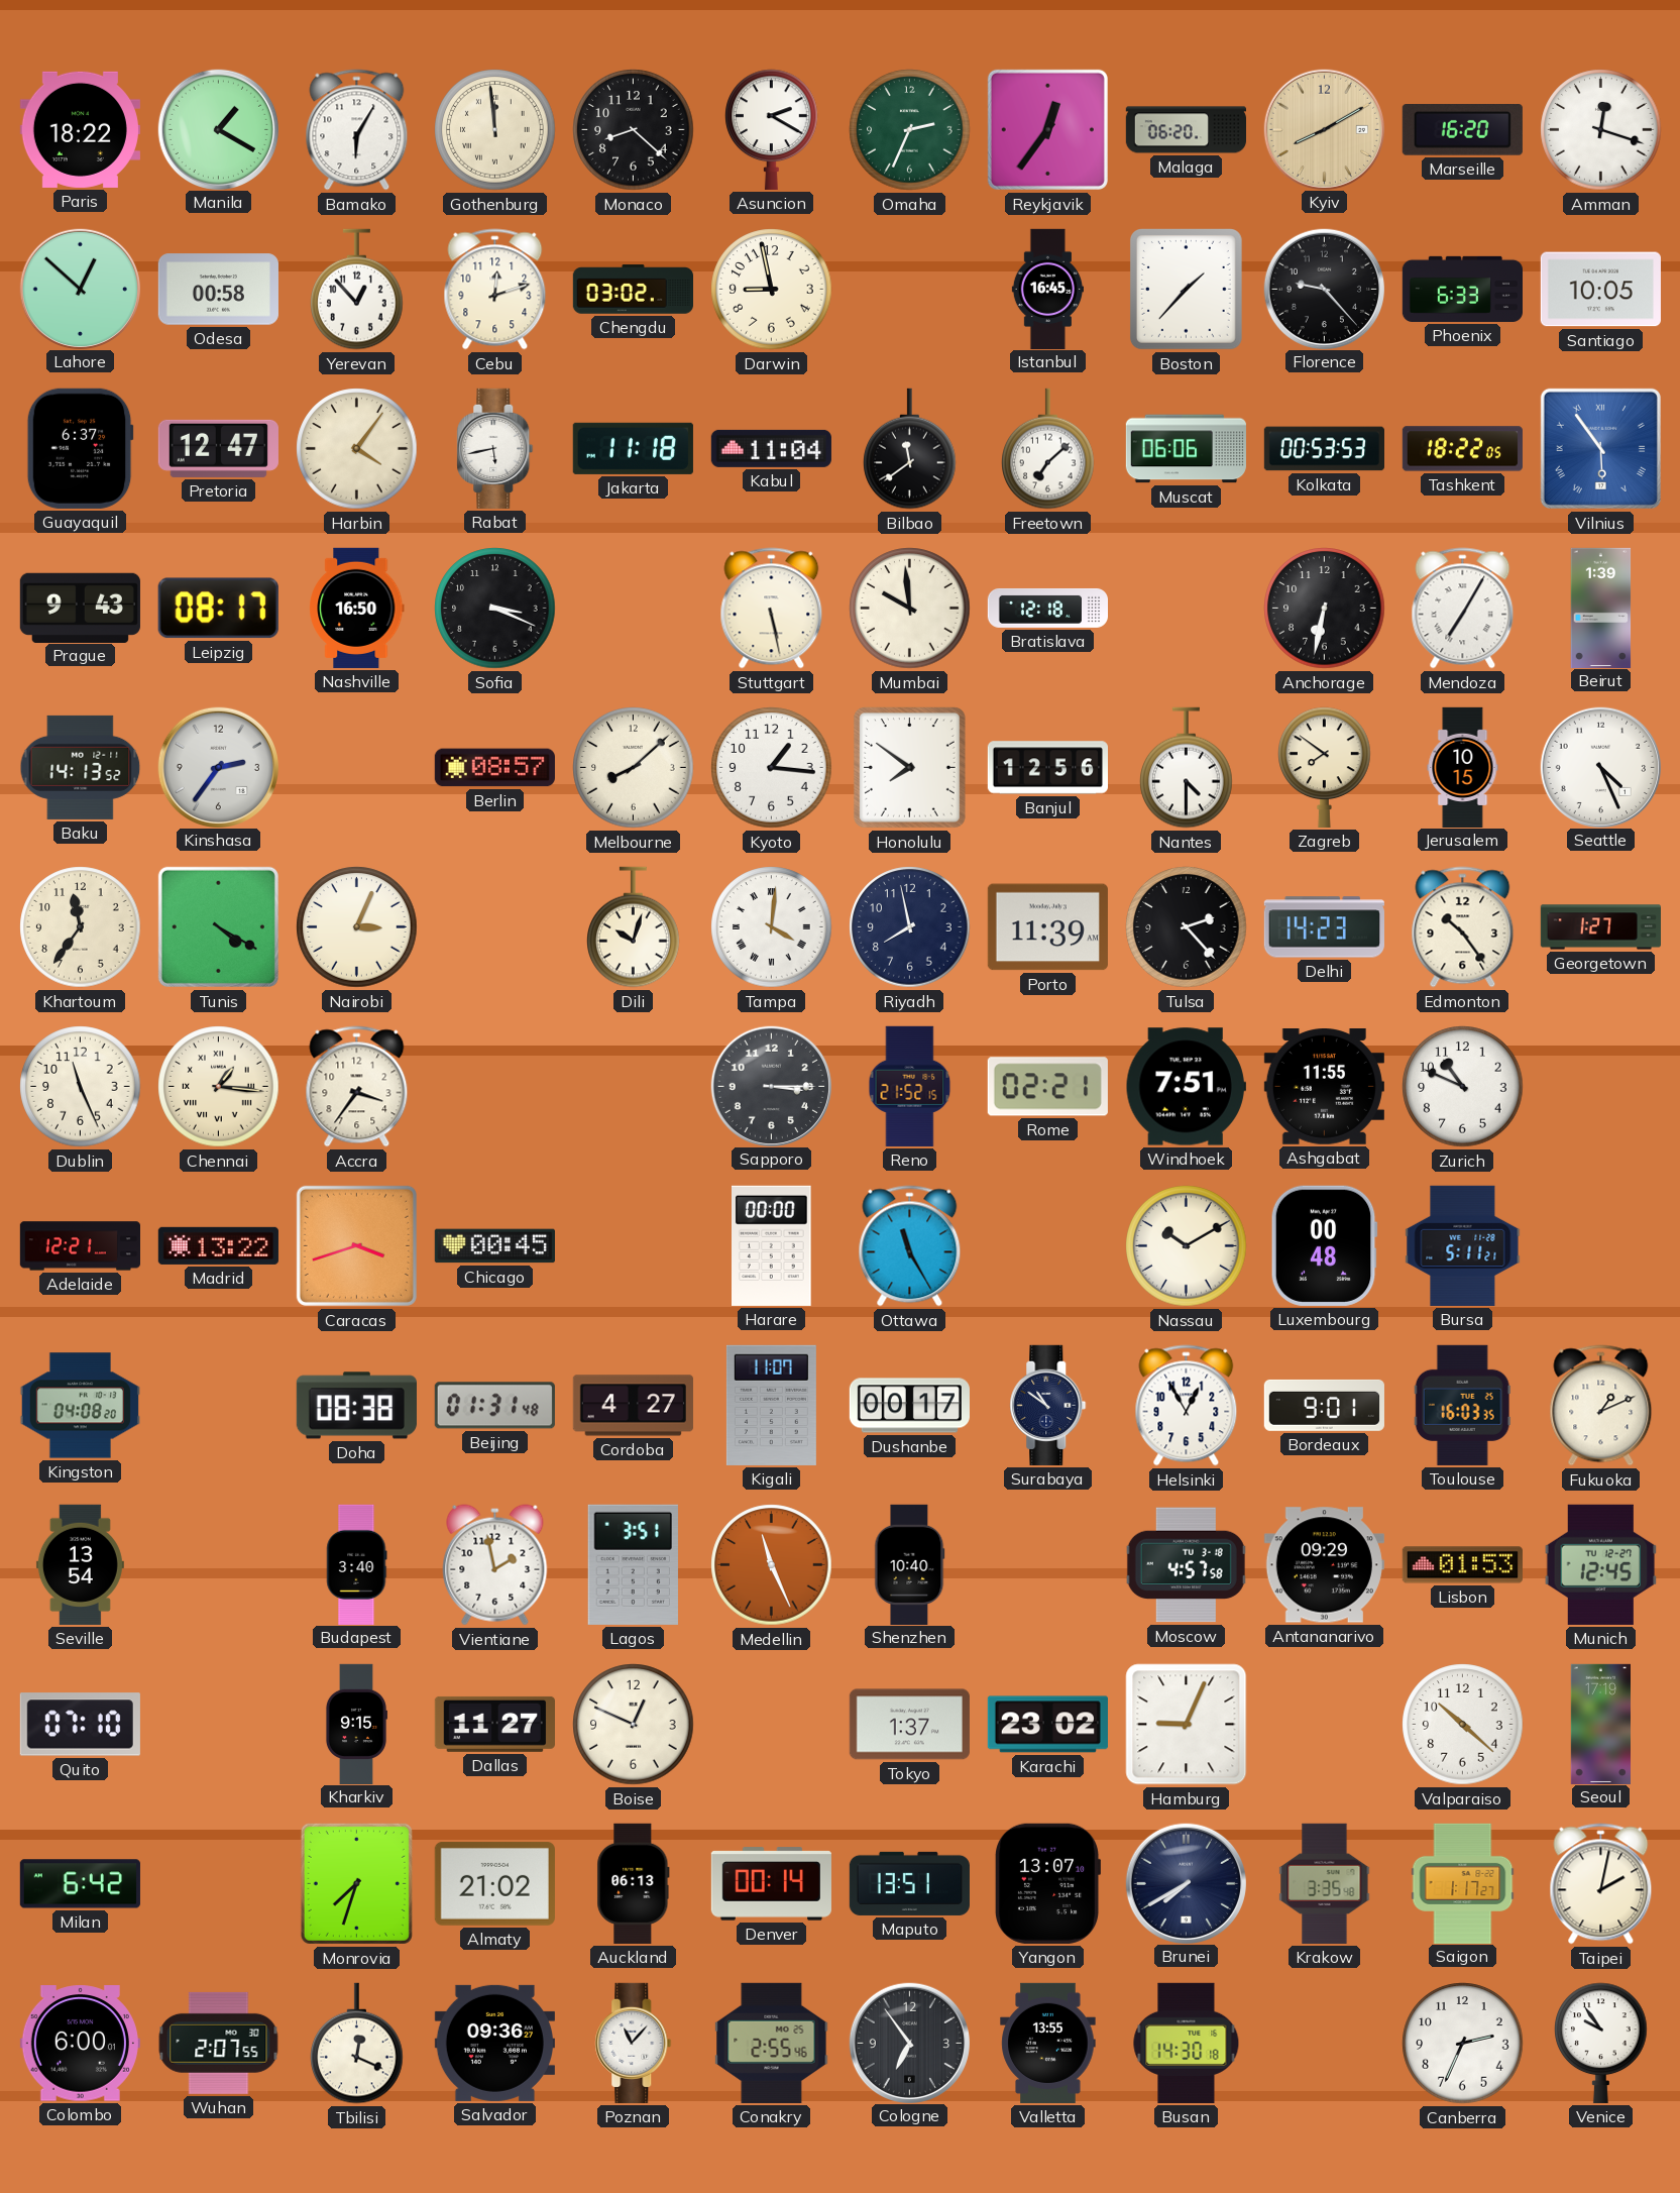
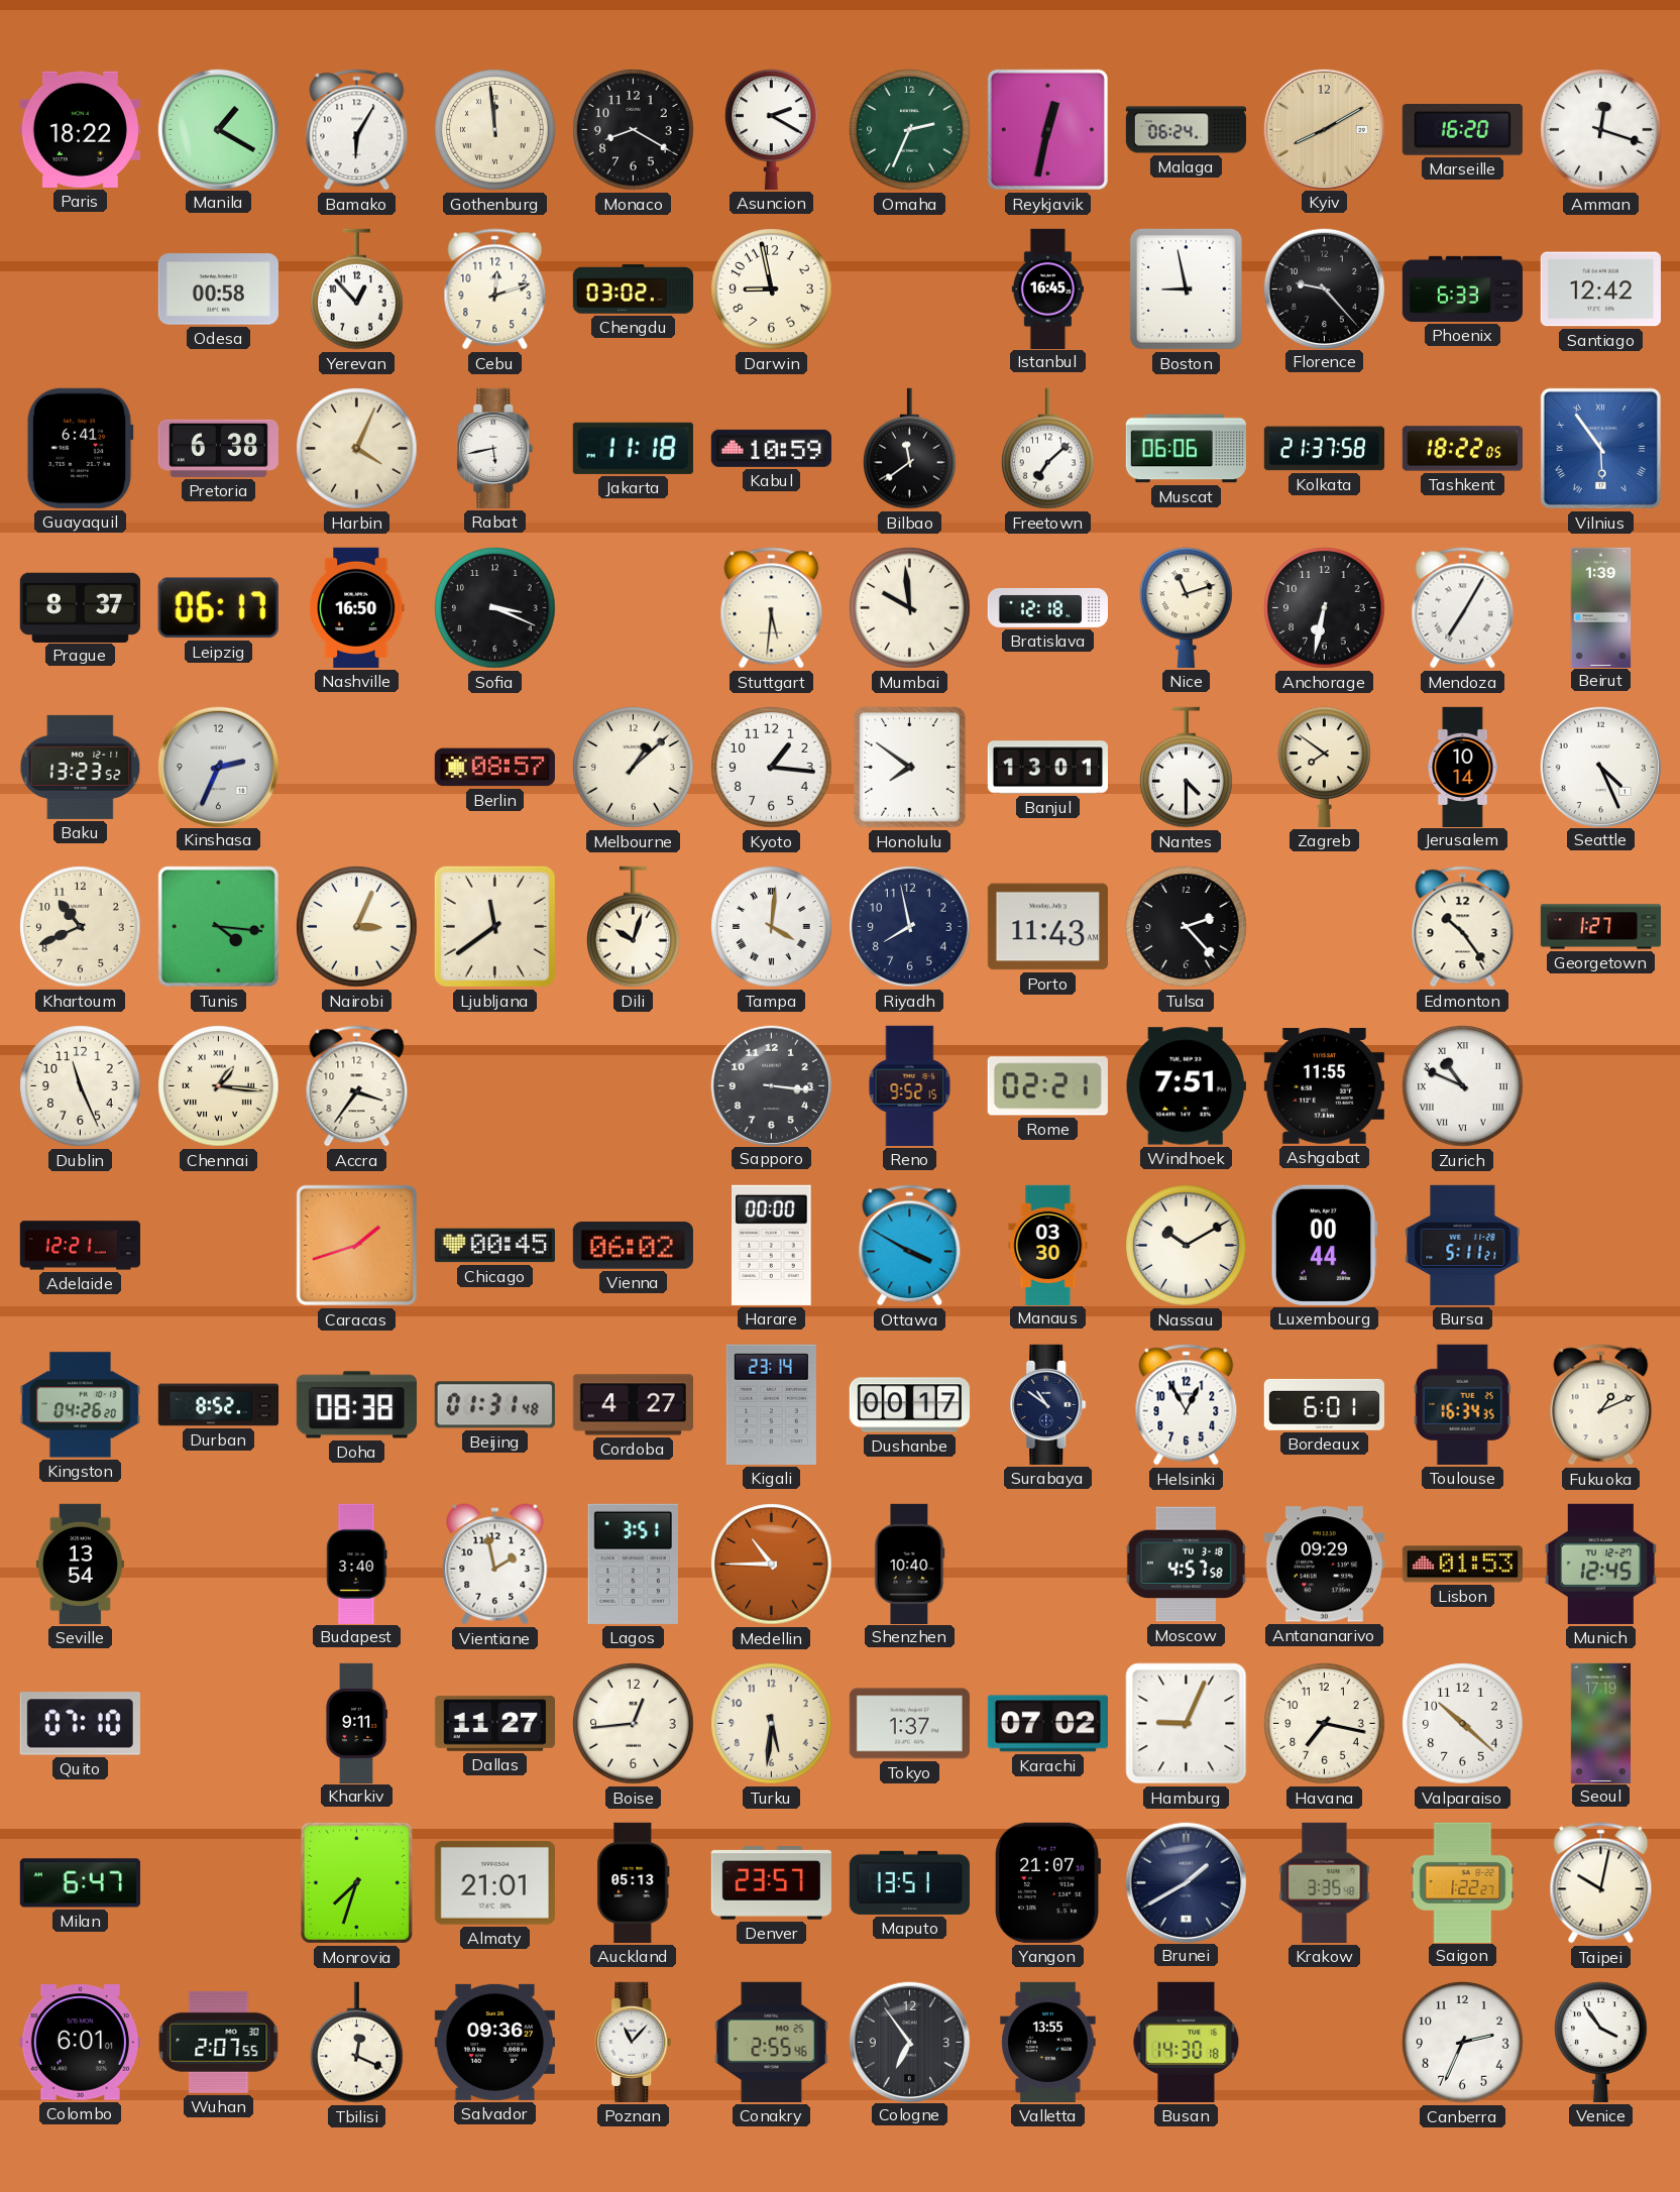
Monaco: 8:22 -> 8:20 (634, 130)
Reykjavik: 12:36 -> 12:32 (1047, 129)
Malaga: 06:20 -> 06:24 (1186, 130)
Lahore: 12:52 -> none (80, 289)
Boston: 1:37 -> 8:58 (1186, 290)
Santiago: 10:05 -> 12:42 (1600, 290)
Guayaquil: 6:37 -> 6:41 (80, 448)
Pretoria: 12:47 -> 6:38 (218, 448)
Harbin: 4:06 -> 4:04 (357, 449)
Kabul: 11:04 -> 10:59 (771, 448)
Kolkata: 00:53 -> 21:37 (1324, 449)
Prague: 9:43 -> 8:37 (80, 607)
Leipzig: 08:17 -> 06:17 (218, 608)
Stuttgart: 5:28 -> 5:31 (772, 608)
Nice: none -> 11:12 (1187, 607)
Baku: 14:13 -> 13:23 (81, 767)
Kinshasa: 2:36 -> 2:34 (218, 767)
Melbourne: 8:08 -> 1:08 (634, 768)
Banjul: 12:56 -> 13:01 (1047, 768)
Jerusalem: 10:15 -> 10:14 (1463, 767)
Khartoum: 11:36 -> 10:41 (81, 927)
Tunis: 4:20 -> 4:16 (218, 926)
Ljubljana: none -> 11:39 (494, 926)
Porto: 11:39 -> 11:43 (1047, 927)
Delhi: 14:23 -> none (1324, 927)
Sapporo: 3:15 -> 3:16 (771, 1085)
Reno: 21:52 -> 9:52 (910, 1085)
Zurich numerals: Arabic -> Roman (1463, 1086)
Madrid: 13:22 -> none (218, 1245)
Caracas: 3:42 -> 1:42 (356, 1245)
Vienna: none -> 06:02 (633, 1246)
Ottawa: 11:25 -> 3:50 (910, 1246)
Manaus: none -> 03:30 (1048, 1245)
Luxembourg: 00:48 -> 00:44 (1324, 1245)
Kingston: 04:08 -> 04:26 (80, 1405)
Durban: none -> 8:52 (218, 1405)
Kigali: 11:07 -> 23:14 (771, 1404)
Bordeaux: 9:01 -> 6:01 (1324, 1404)
Toulouse: 16:03 -> 16:34 (1462, 1404)
Medellin: 11:26 -> 10:45 (772, 1565)
Kharkiv: 9:15 -> 9:11 (356, 1723)
Boise: 12:49 -> 12:44 (634, 1724)
Turku: none -> 5:31 (772, 1724)
Karachi: 23:02 -> 07:02 (1047, 1724)
Havana: none -> 7:17 (1325, 1724)
Milan: 6:42 -> 6:47 (80, 1883)
Almaty: 21:02 -> 21:01 (494, 1882)
Auckland: 06:13 -> 05:13 (634, 1882)
Denver: 00:14 -> 23:57 (771, 1883)
Yangon: 13:07 -> 21:07 (1046, 1882)
Brunei: 7:40 -> 1:40 (1186, 1882)
Saigon: 1:17 -> 1:22 (1463, 1882)
Taipei: 2:02 -> 10:02 (1601, 1883)
Colombo: 6:00 -> 6:01 (80, 2043)
Venice: 9:54 -> 3:54 (1601, 2042)
